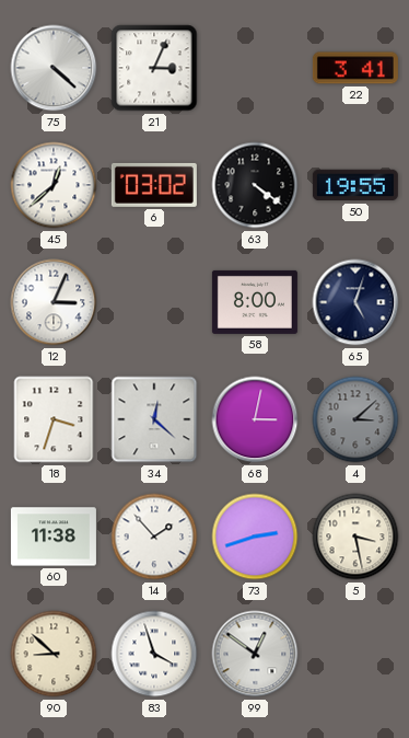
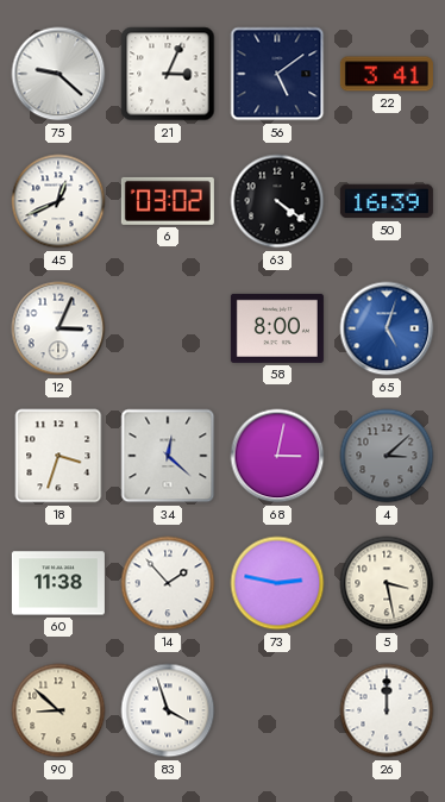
75: 4:22 -> 9:22 (58, 74)
56: none -> 5:09 (277, 74)
45: 12:38 -> 12:41 (58, 201)
50: 19:55 -> 16:39 (387, 201)
65 dial: navy -> blue (387, 328)
73: 2:42 -> 2:47 (277, 583)
99: 12:51 -> none (255, 654)
26: none -> 12:00 (387, 710)
